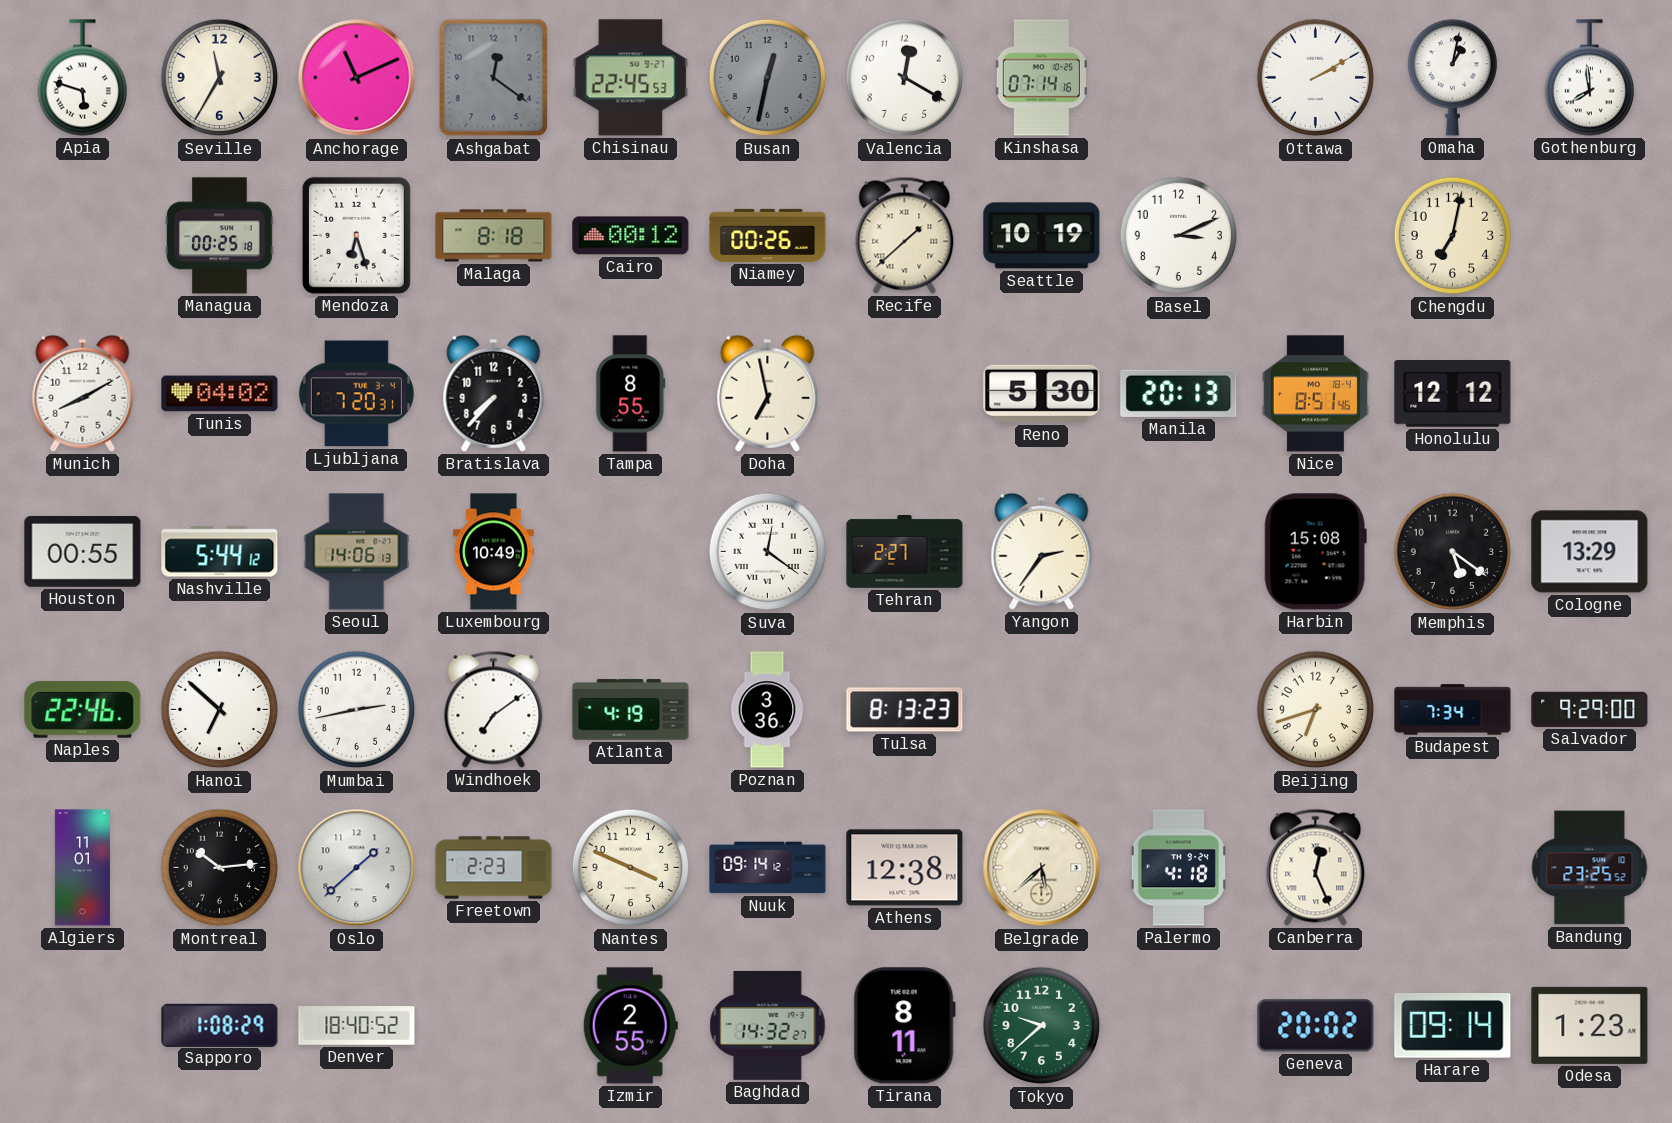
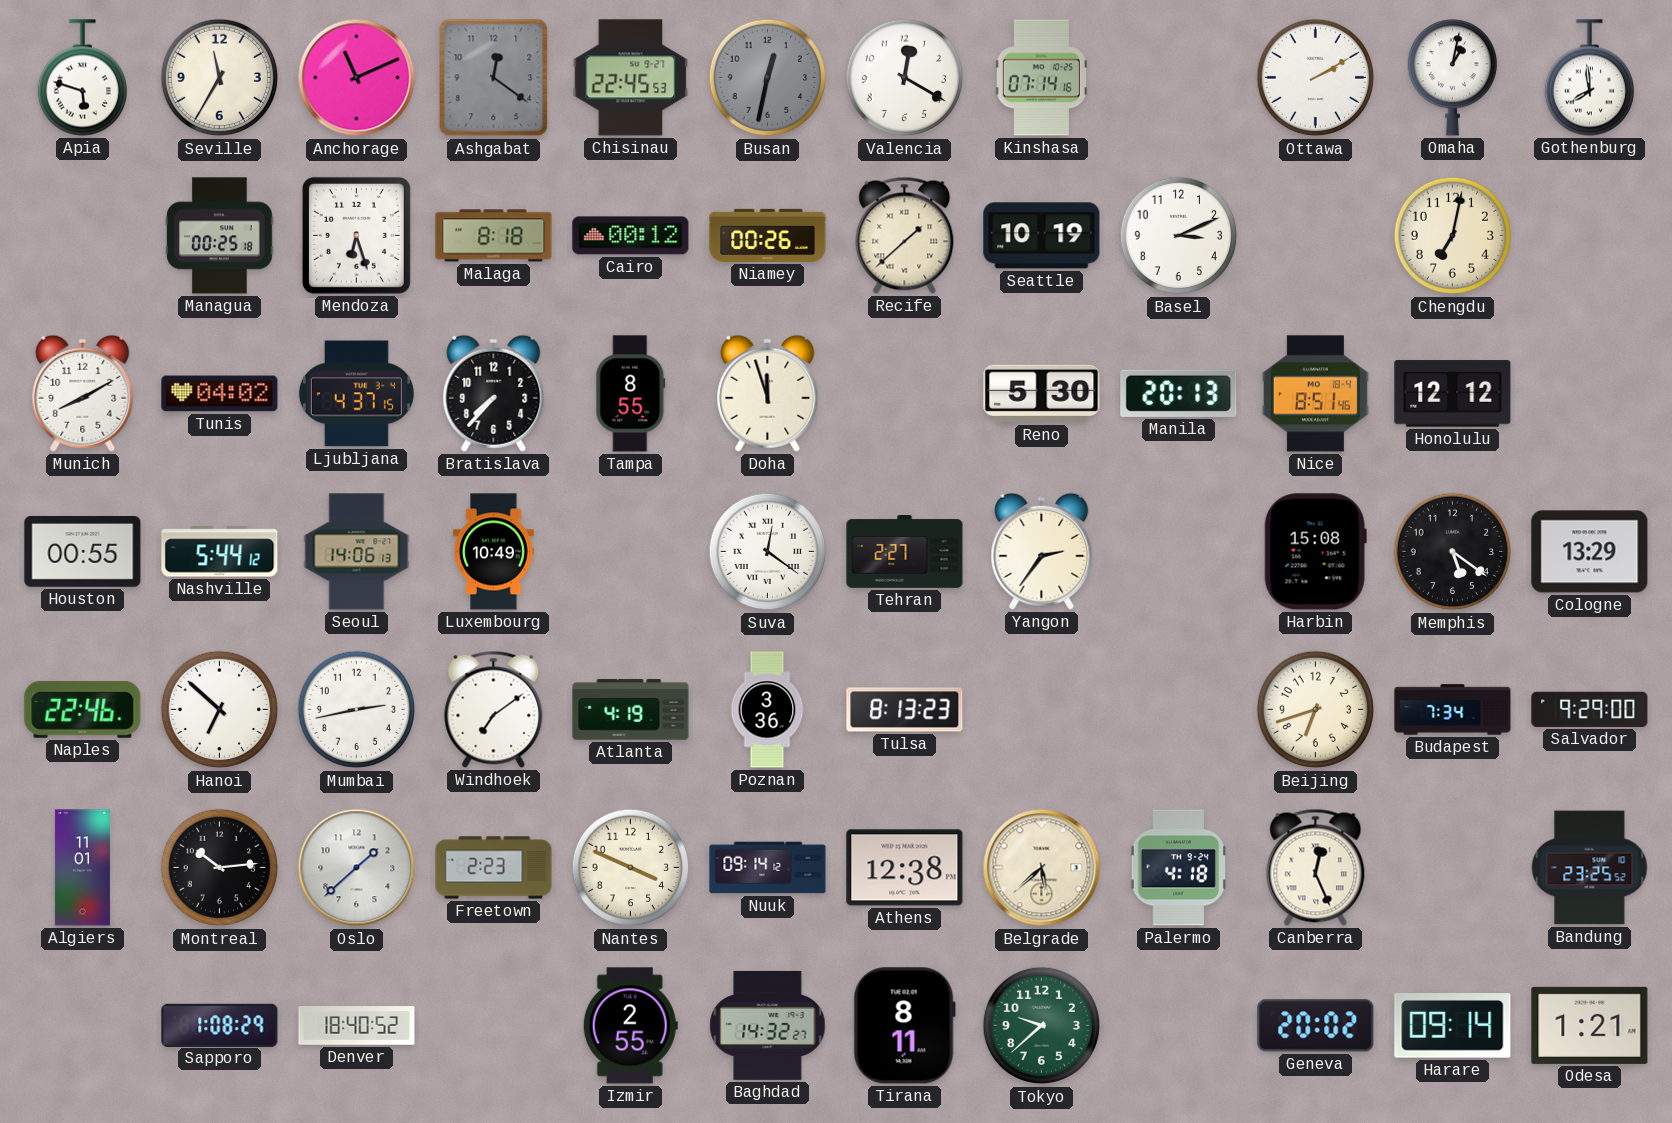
Ljubljana: 7:20 -> 4:37 (356, 394)
Doha: 6:58 -> 11:57 (768, 393)
Odesa: 1:23 -> 1:21 (1590, 1025)
